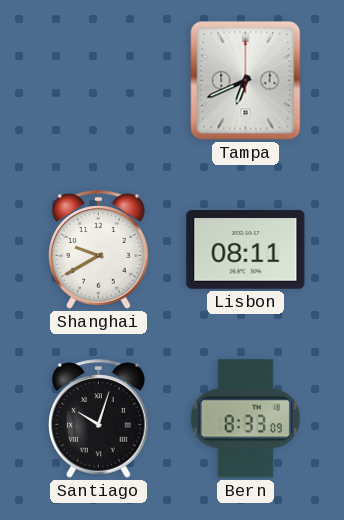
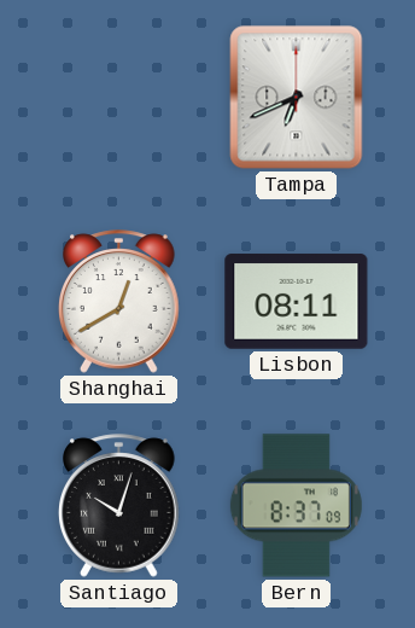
Shanghai: 9:40 -> 12:40 (119, 302)
Bern: 8:33 -> 8:37 (296, 506)
